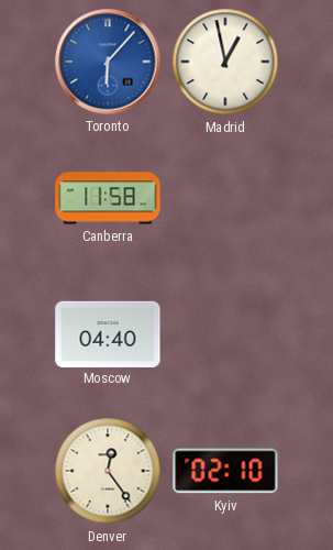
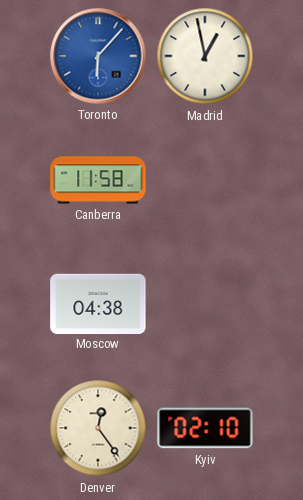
Moscow: 04:40 -> 04:38 (98, 303)
